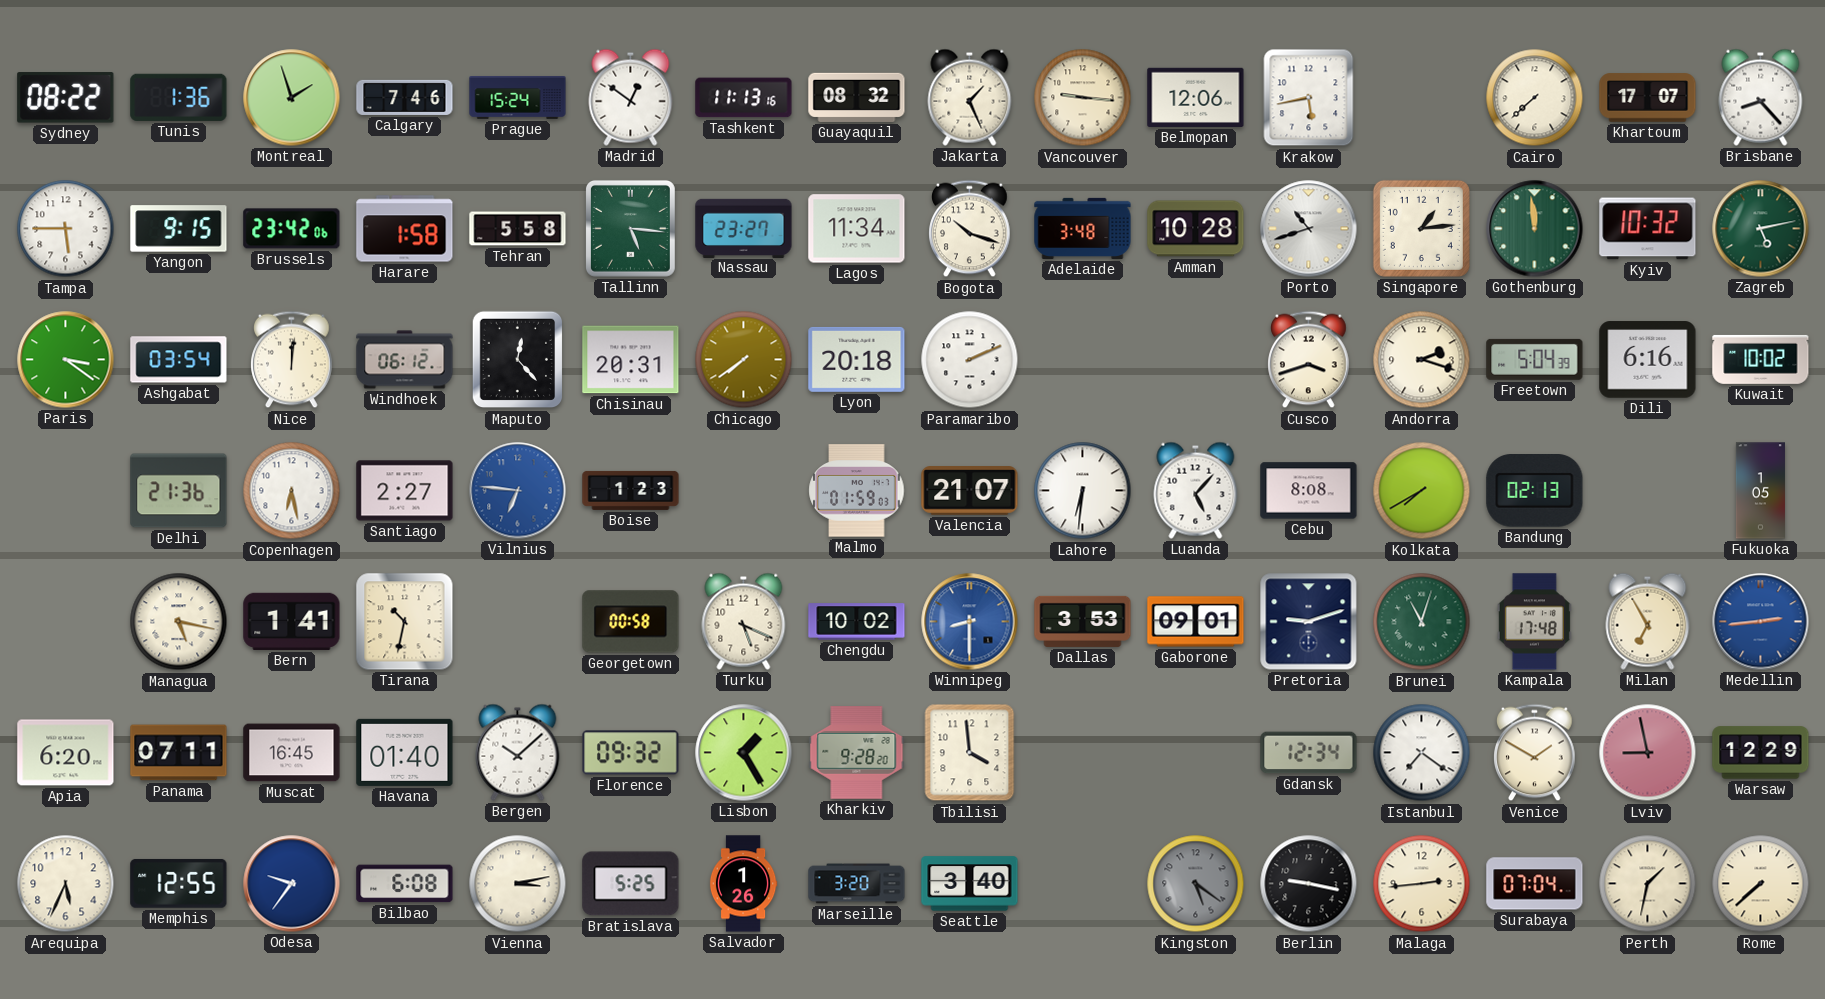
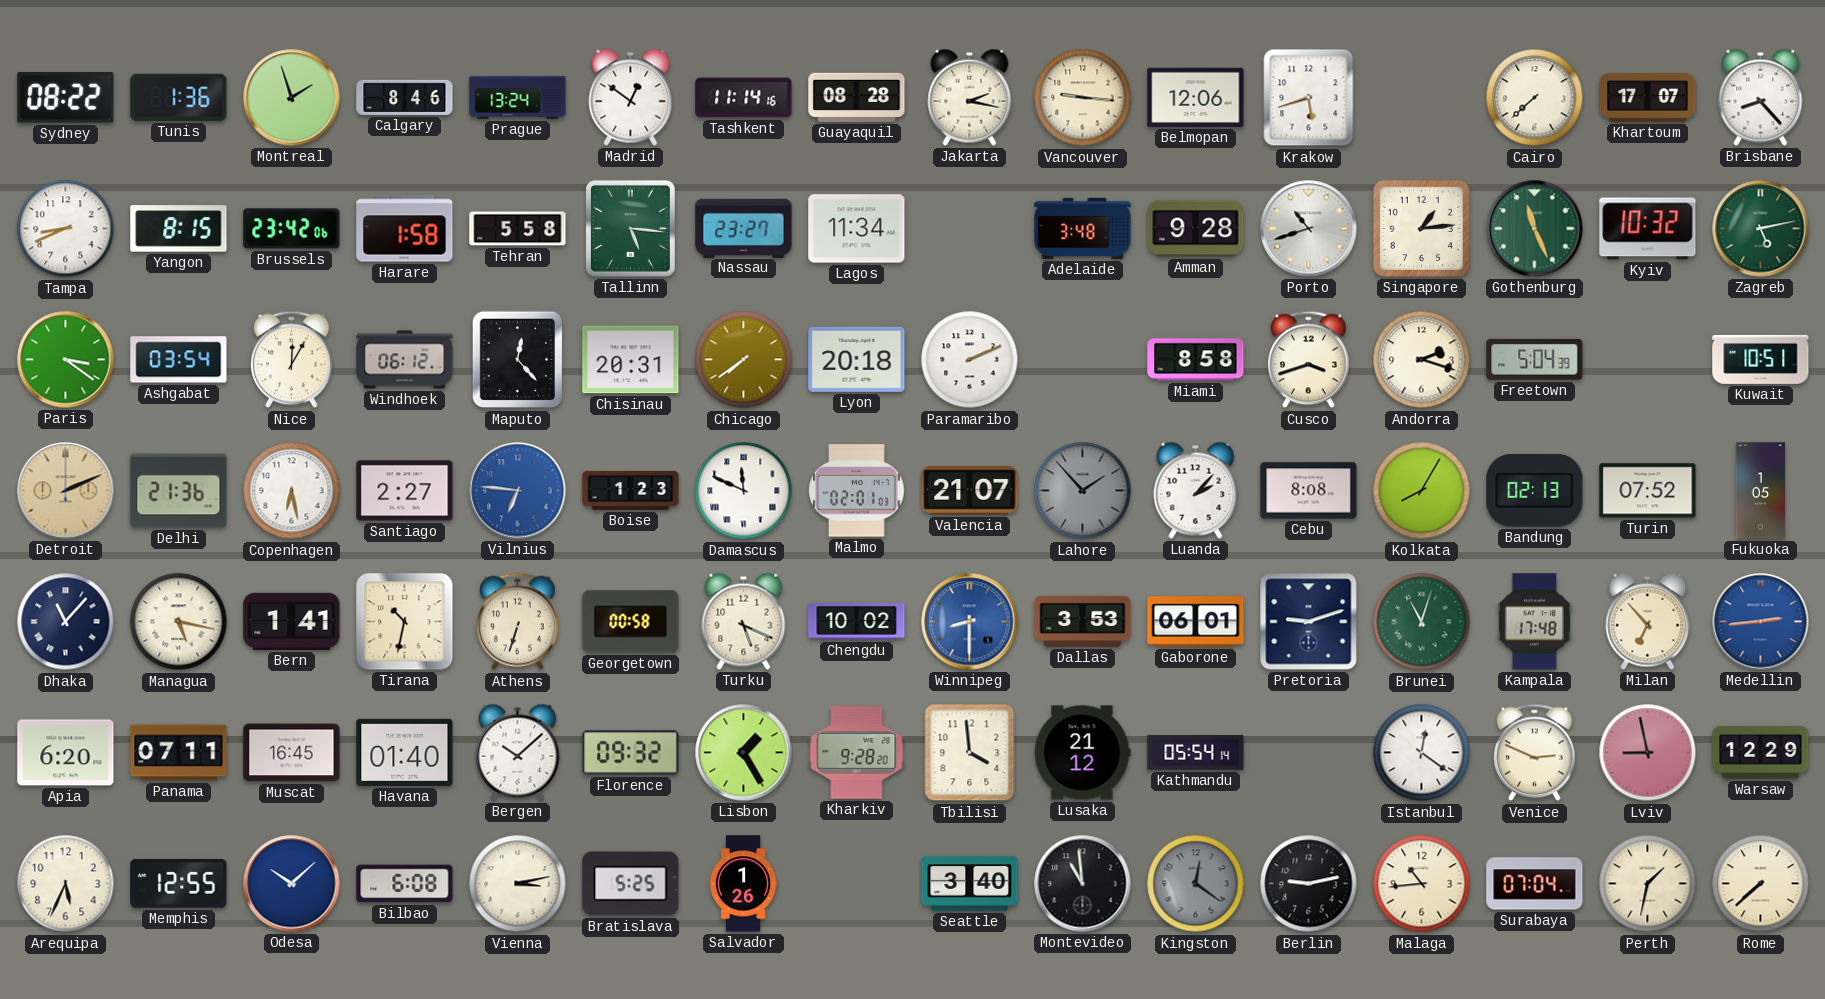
Calgary: 7:46 -> 8:46 (405, 97)
Prague: 15:24 -> 13:24 (518, 98)
Tashkent: 11:13 -> 11:14 (744, 98)
Guayaquil: 08:32 -> 08:28 (857, 97)
Jakarta: 1:26 -> 2:17 (970, 97)
Krakow: 5:43 -> 5:42 (1309, 98)
Tampa: 5:45 -> 8:41 (66, 229)
Yangon: 9:15 -> 8:15 (179, 229)
Bogota: 10:18 -> none (970, 229)
Amman: 10:28 -> 9:28 (1196, 229)
Gothenburg: 11:59 -> 11:26 (1535, 229)
Nice: 12:01 -> 12:05 (292, 360)
Miami: none -> 8:58 (1196, 360)
Dili: 6:16 -> none (1648, 360)
Kuwait: 10:02 -> 10:51 (1761, 359)
Detroit: none -> 2:11 (66, 491)
Damascus: none -> 11:49 (744, 491)
Malmo: 01:59 -> 02:01 (857, 491)
Lahore: 6:31 -> 1:53 (1083, 491)
Lahore dial: white -> grey (1083, 491)
Luanda: 5:07 -> 2:07 (1196, 490)
Kolkata: 7:40 -> 8:05 (1422, 491)
Turin: none -> 07:52 (1648, 491)
Dhaka: none -> 11:07 (66, 622)
Athens: none -> 6:33 (518, 622)
Gaborone: 09:01 -> 06:01 (1196, 622)
Milan: 6:55 -> 6:53 (1648, 621)
Lusaka: none -> 21:12 (1082, 753)
Kathmandu: none -> 05:54 (1196, 753)
Gdansk: 12:34 -> none (1309, 753)
Istanbul: 7:21 -> 12:21 (1422, 753)
Venice: 1:50 -> 2:49 (1535, 753)
Odesa: 9:36 -> 10:08 (292, 884)
Marseille: 3:20 -> none (857, 884)
Montevideo: none -> 10:59 (1083, 884)
Kingston: 5:21 -> 12:21 (1196, 884)
Berlin: 9:17 -> 9:13 (1309, 884)
Malaga: 2:44 -> 10:44 (1422, 884)
